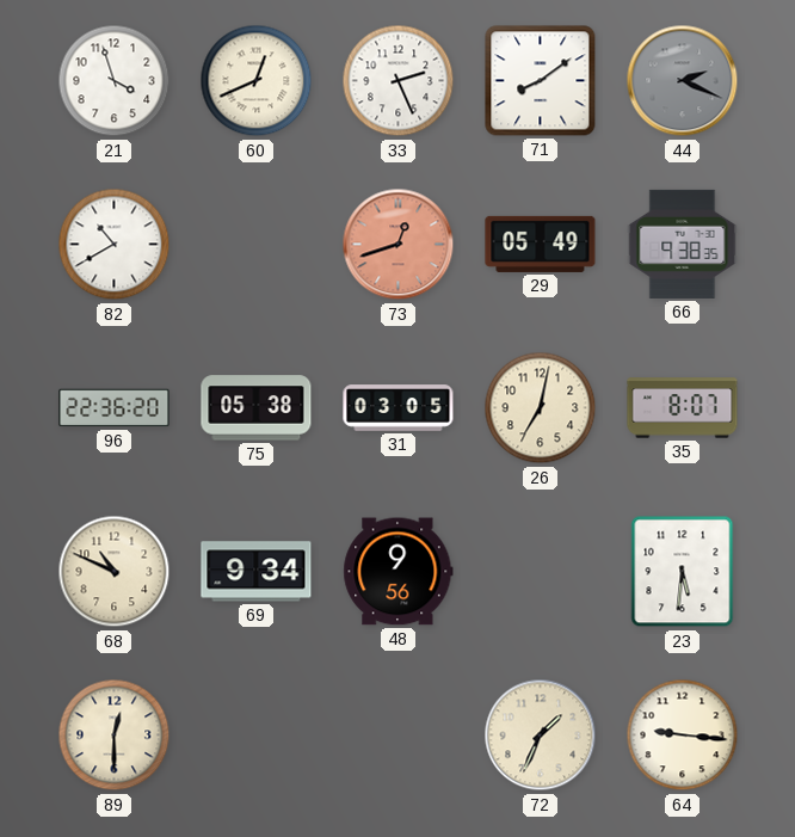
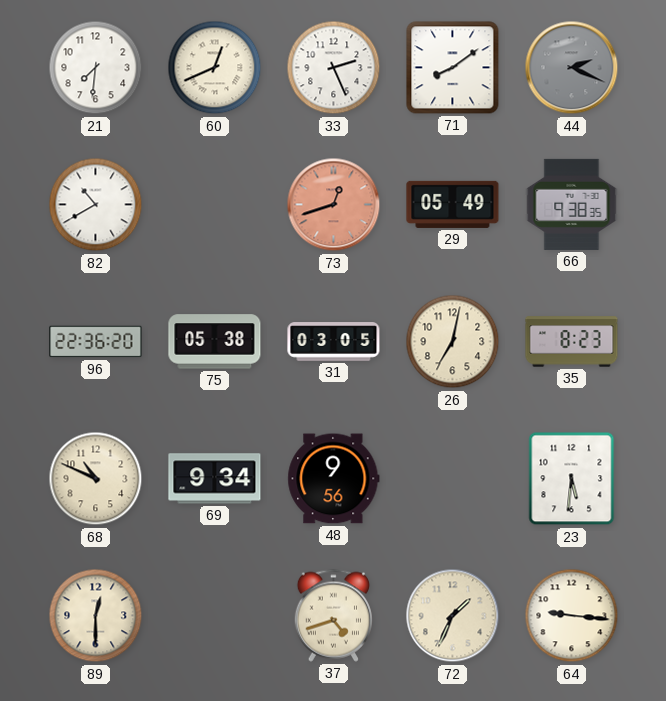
21: 3:57 -> 7:31 (96, 68)
35: 8:07 -> 8:23 (572, 342)
37: none -> 4:42 (333, 615)
